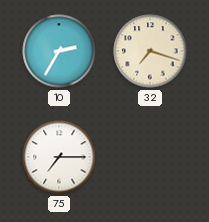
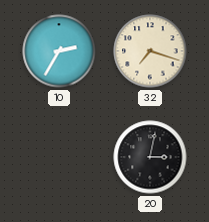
75: 7:15 -> none (59, 157)
20: none -> 3:02 (150, 157)
